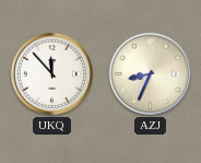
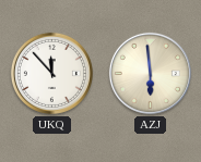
AZJ: 8:34 -> 5:59 (150, 73)
